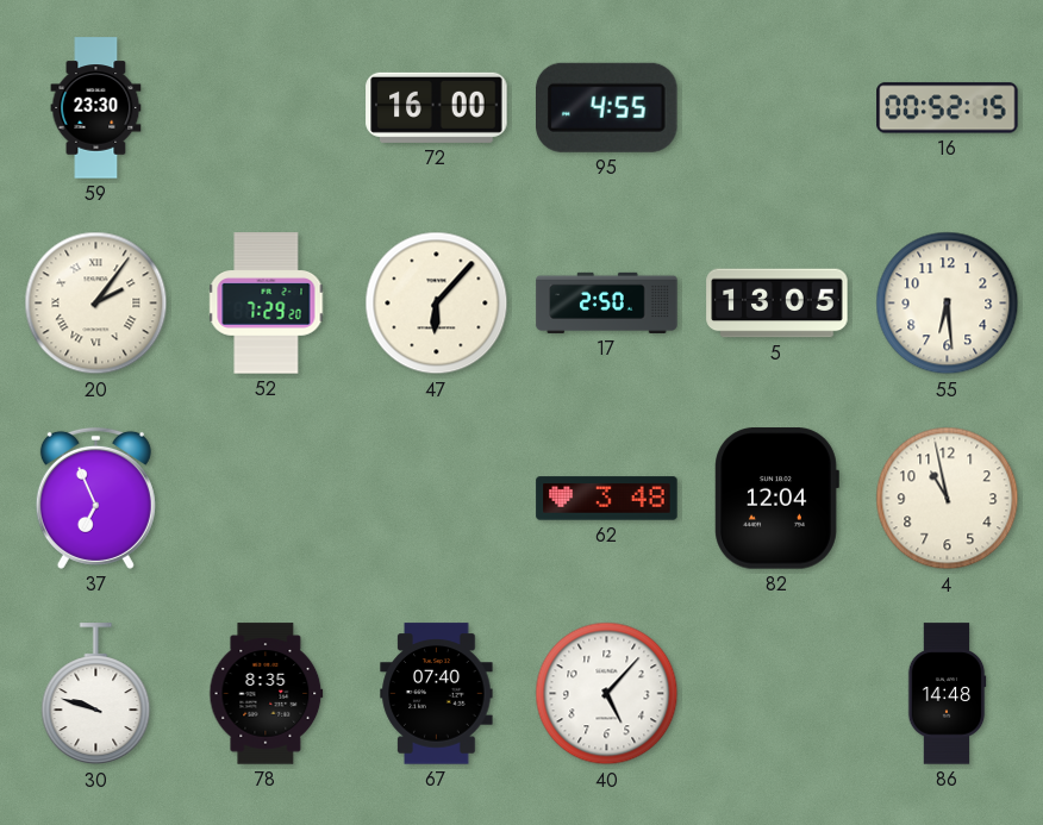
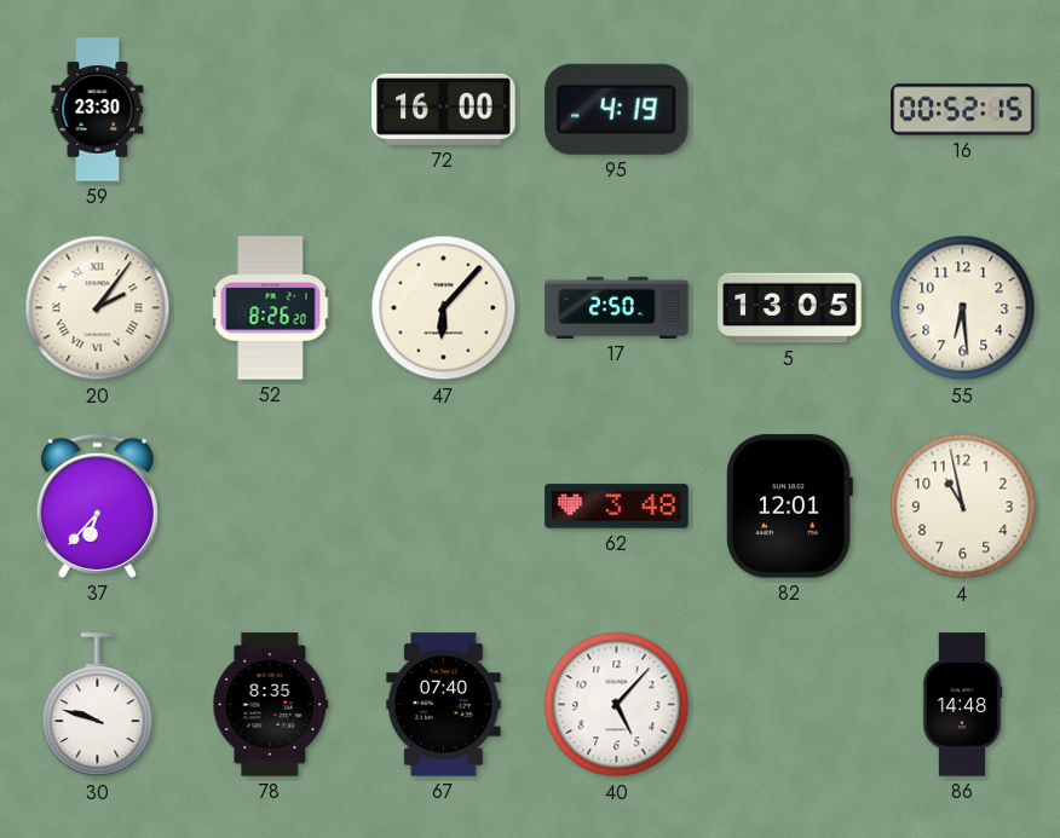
95: 4:55 -> 4:19 (617, 109)
52: 7:29 -> 8:26 (271, 308)
37: 6:56 -> 6:37 (97, 505)
82: 12:04 -> 12:01 (789, 507)
